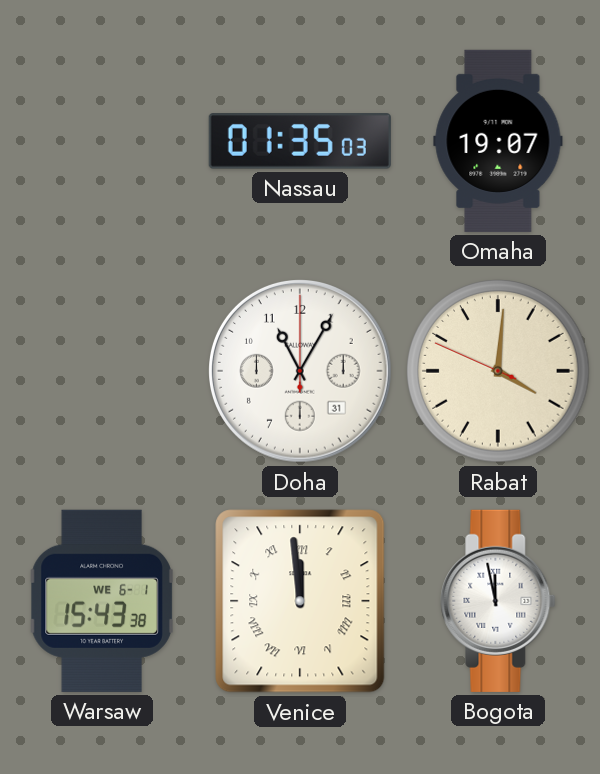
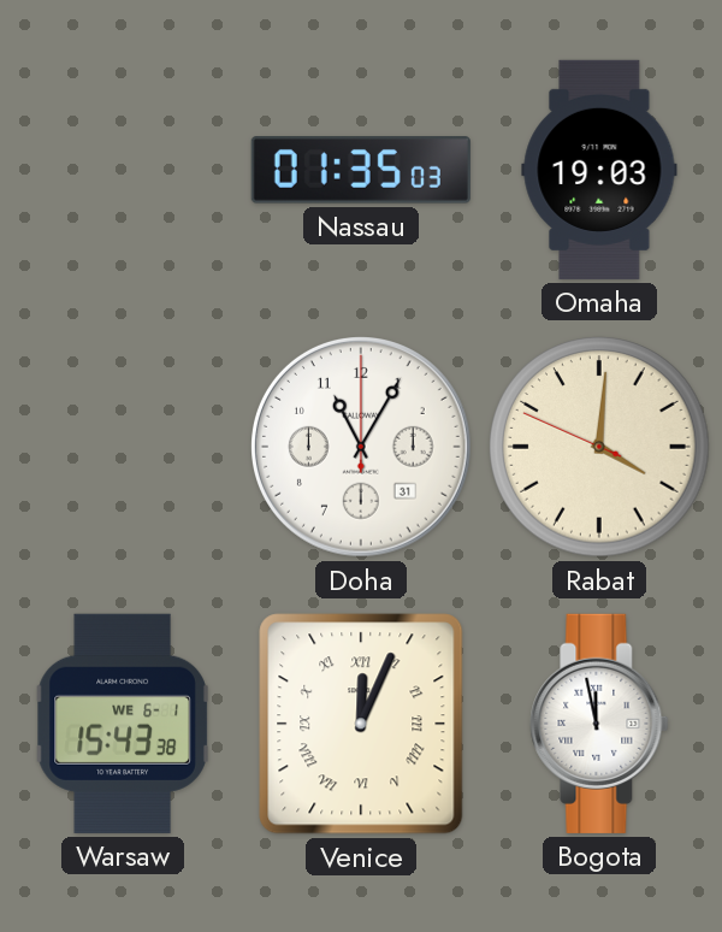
Omaha: 19:07 -> 19:03 (599, 170)
Venice: 11:59 -> 12:04 (361, 724)
